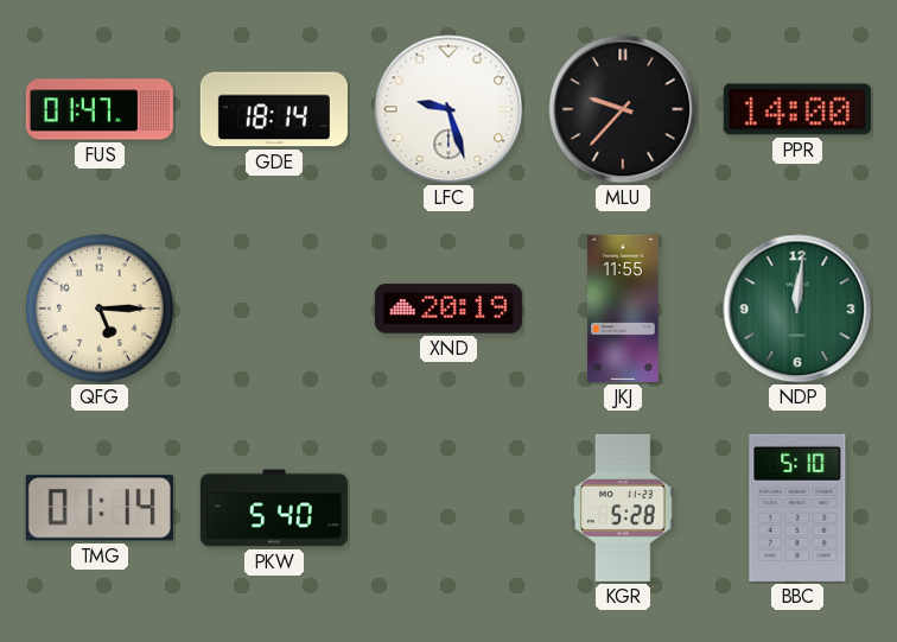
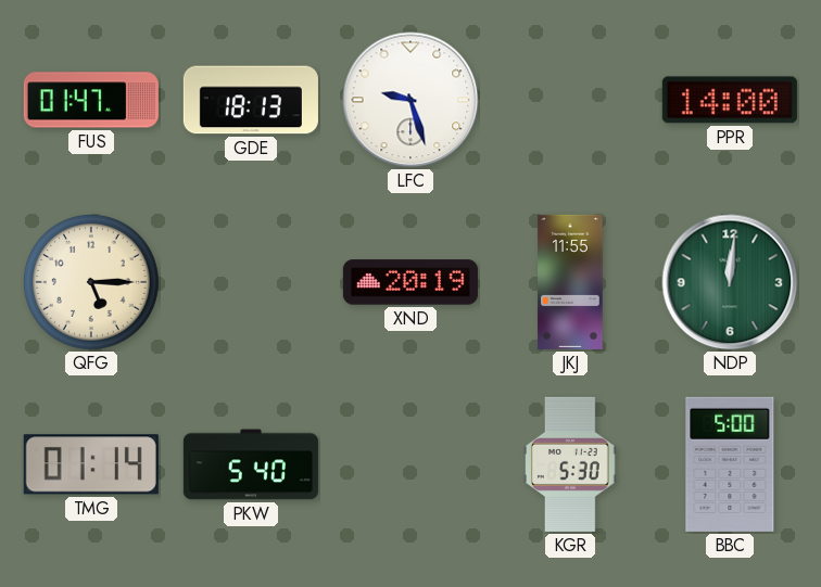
GDE: 18:14 -> 18:13 (251, 100)
MLU: 9:37 -> none (623, 109)
KGR: 5:28 -> 5:30 (571, 464)
BBC: 5:10 -> 5:00 (730, 464)
